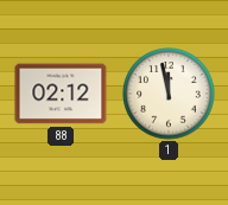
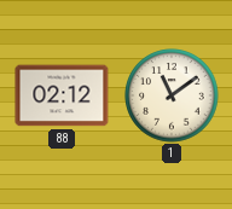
1: 11:58 -> 11:09 (172, 95)
